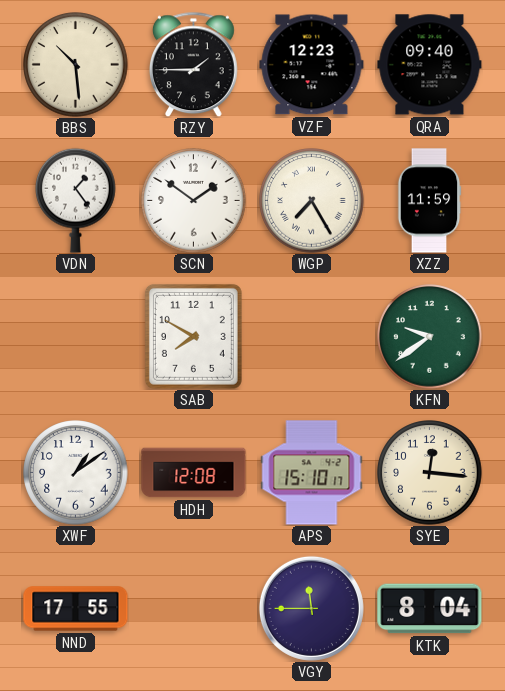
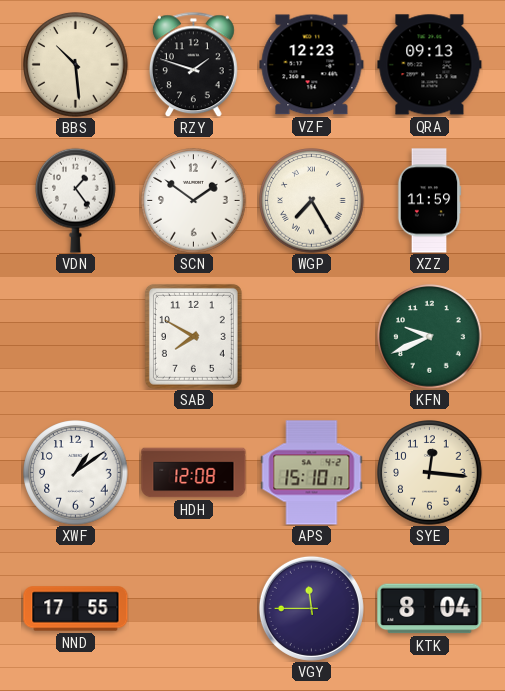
RZY: 1:45 -> 1:48 (193, 64)
QRA: 09:40 -> 09:13 (430, 65)
KFN: 9:39 -> 9:41 (430, 337)
